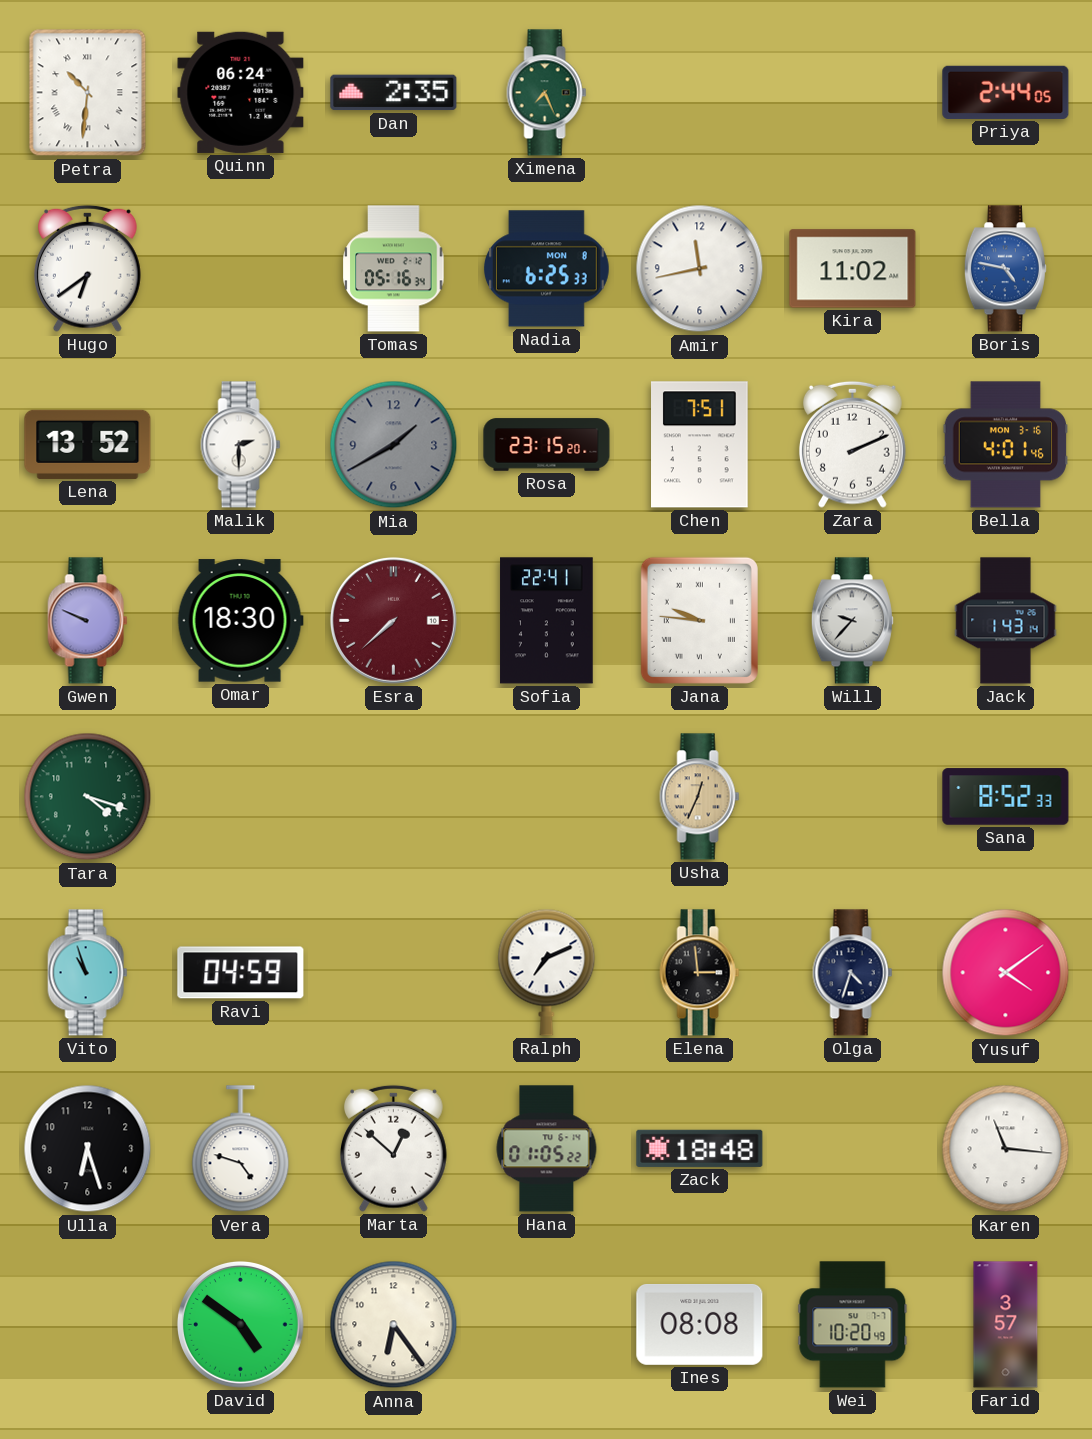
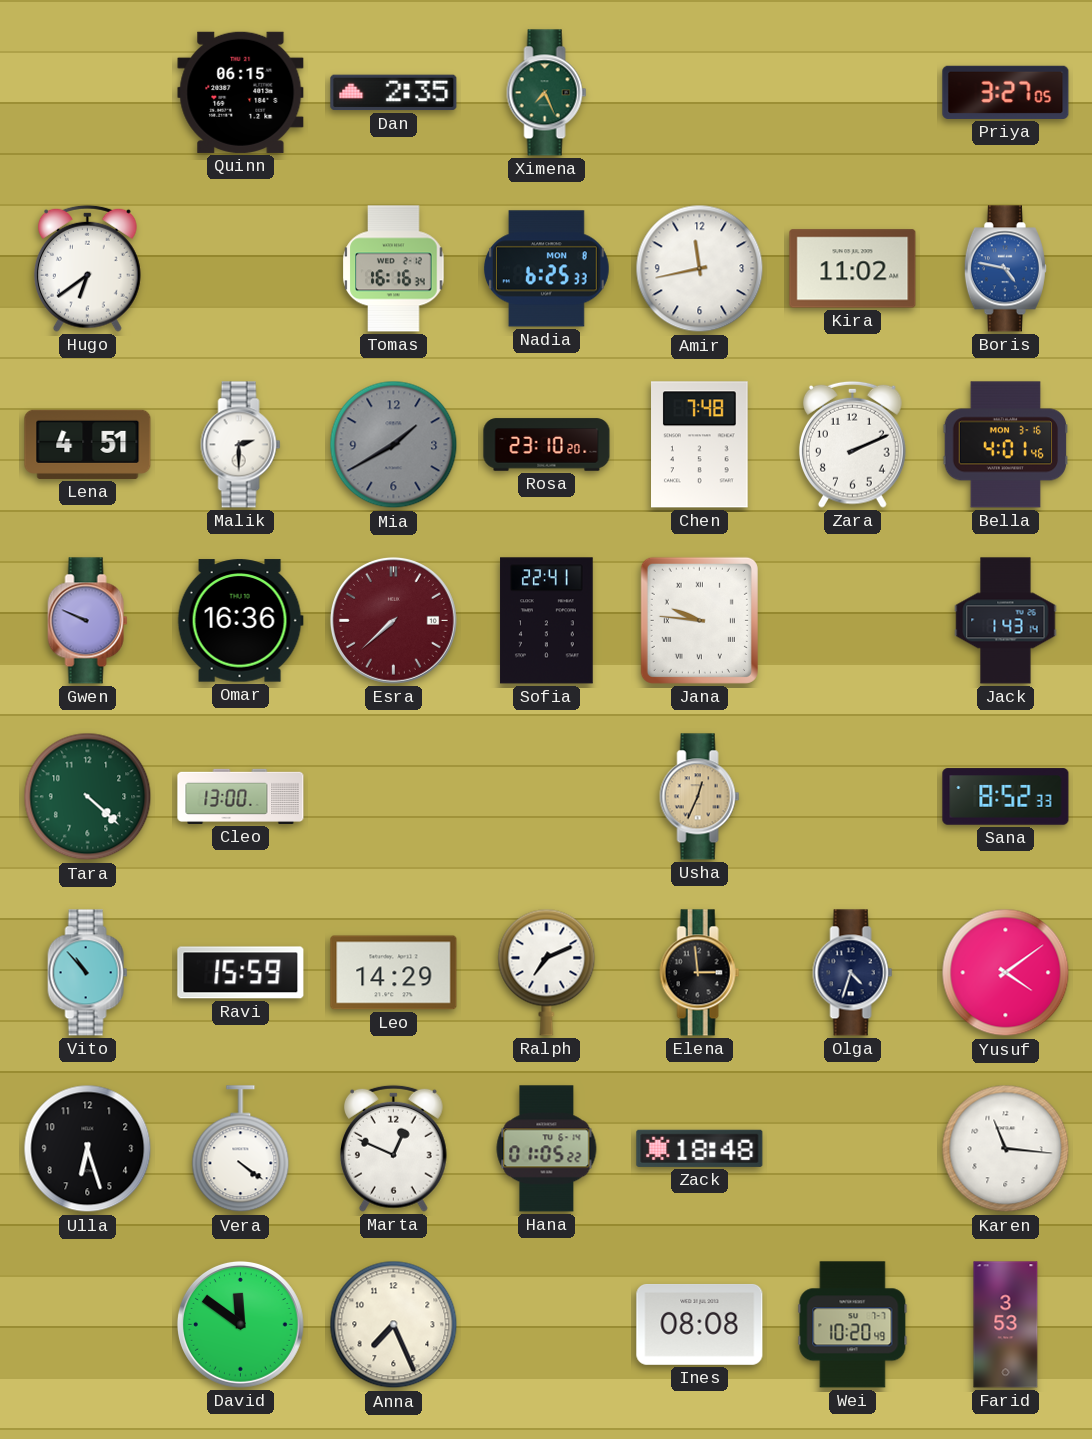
Petra: 10:31 -> none (88, 93)
Quinn: 06:24 -> 06:15 (241, 92)
Priya: 2:44 -> 3:27 (1006, 92)
Tomas: 05:16 -> 16:16 (394, 269)
Lena: 13:52 -> 4:51 (88, 444)
Rosa: 23:15 -> 23:10 (547, 445)
Chen: 7:51 -> 7:48 (700, 445)
Omar: 18:30 -> 16:36 (240, 621)
Will: 9:37 -> none (852, 621)
Tara: 4:18 -> 4:22 (88, 797)
Cleo: none -> 13:00 (241, 796)
Vito: 10:57 -> 10:53 (88, 973)
Ravi: 04:59 -> 15:59 (241, 973)
Leo: none -> 14:29 (394, 973)
Vera: 4:48 -> 4:21 (241, 1149)
Marta: 12:52 -> 12:49 (393, 1148)
David: 4:51 -> 11:51 (240, 1324)
Anna: 6:24 -> 7:26 (394, 1325)
Farid: 3:57 -> 3:53 (1006, 1325)
